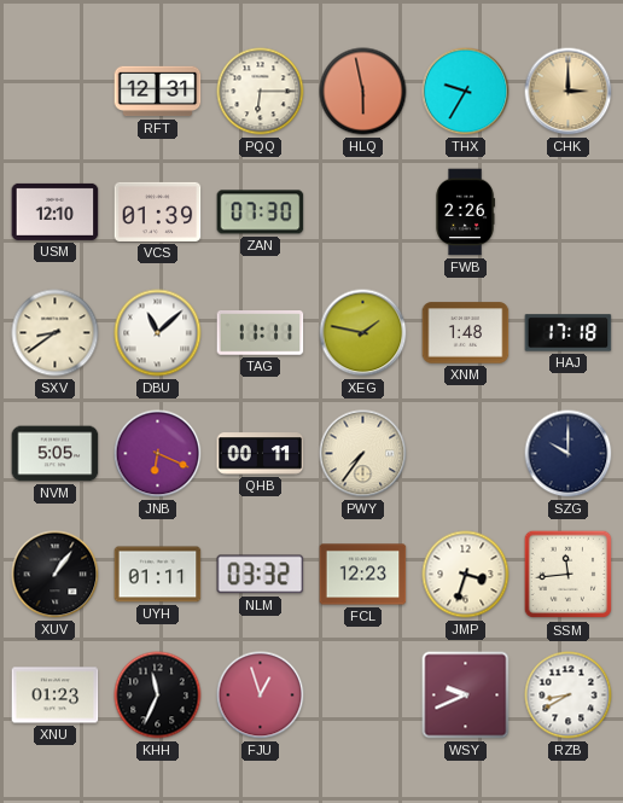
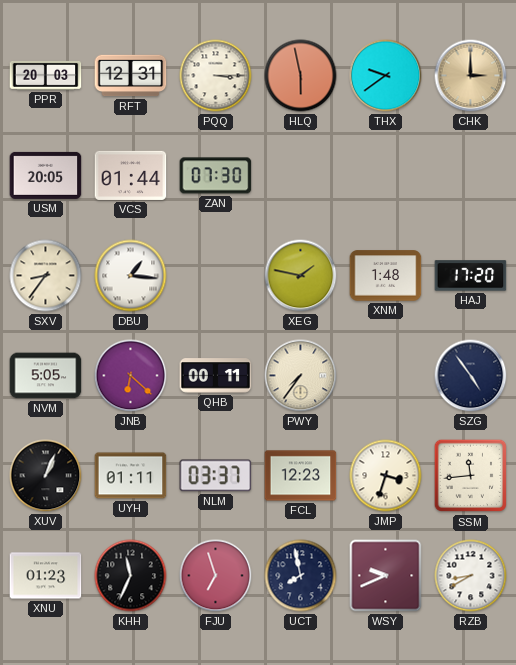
PPR: none -> 20:03 (46, 75)
PQQ: 6:15 -> 3:15 (216, 76)
THX: 9:35 -> 9:39 (386, 76)
USM: 12:10 -> 20:05 (46, 175)
VCS: 01:39 -> 01:44 (131, 175)
FWB: 2:26 -> none (465, 213)
SXV: 8:39 -> 8:36 (46, 276)
DBU: 11:08 -> 1:16 (131, 276)
TAG: 11:11 -> none (261, 333)
HAJ: 17:18 -> 17:20 (471, 276)
JNB: 6:19 -> 6:22 (131, 376)
SZG: 10:00 -> 4:54 (471, 376)
XUV: 1:06 -> 1:04 (46, 476)
NLM: 03:32 -> 03:37 (216, 476)
FJU: 12:57 -> 6:57 (216, 576)
UCT: none -> 7:58 (301, 576)
